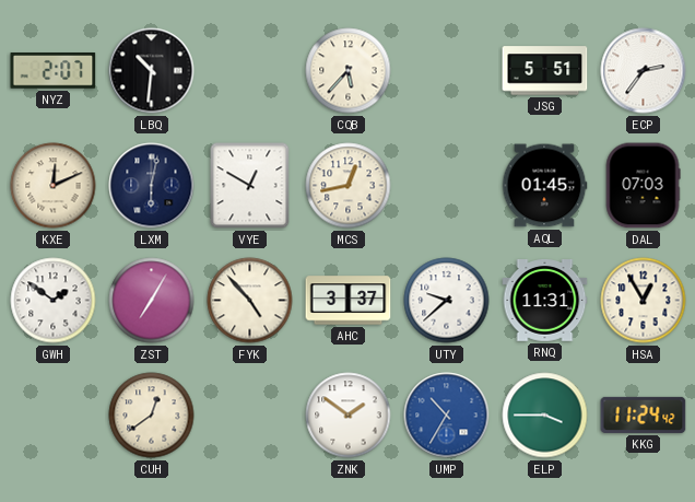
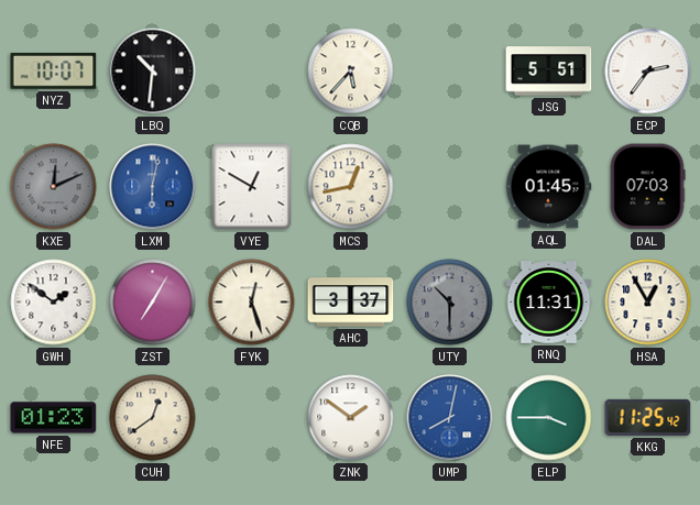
NYZ: 2:07 -> 10:07 (54, 72)
KXE dial: cream -> grey (54, 187)
LXM dial: navy -> blue (153, 187)
FYK: 4:53 -> 12:27 (252, 303)
UTY: 9:38 -> 10:30 (450, 303)
UTY dial: white -> grey (450, 303)
NFE: none -> 01:23 (54, 418)
UMP: 10:35 -> 8:02 (450, 418)
KKG: 11:24 -> 11:25 (648, 417)
